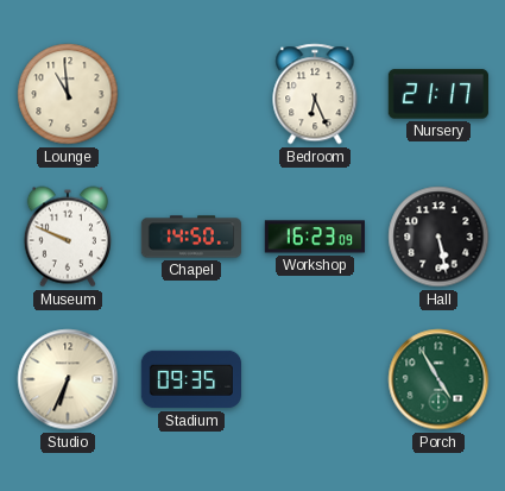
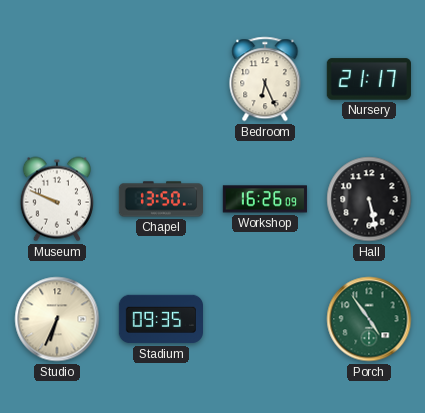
Lounge: 10:59 -> none (68, 94)
Chapel: 14:50 -> 13:50 (160, 199)
Workshop: 16:23 -> 16:26 (265, 199)
Porch: 4:55 -> 4:54 (369, 319)
